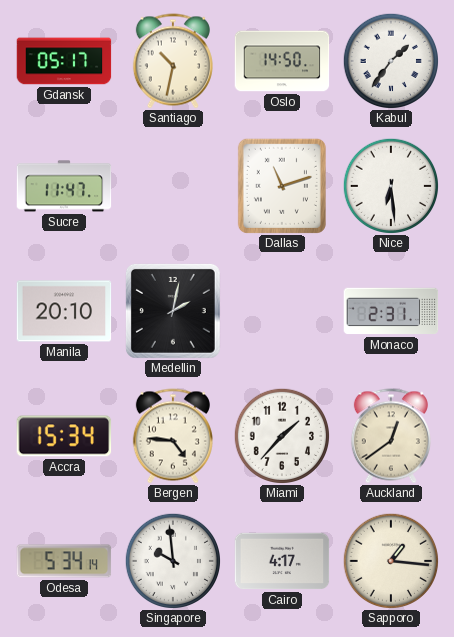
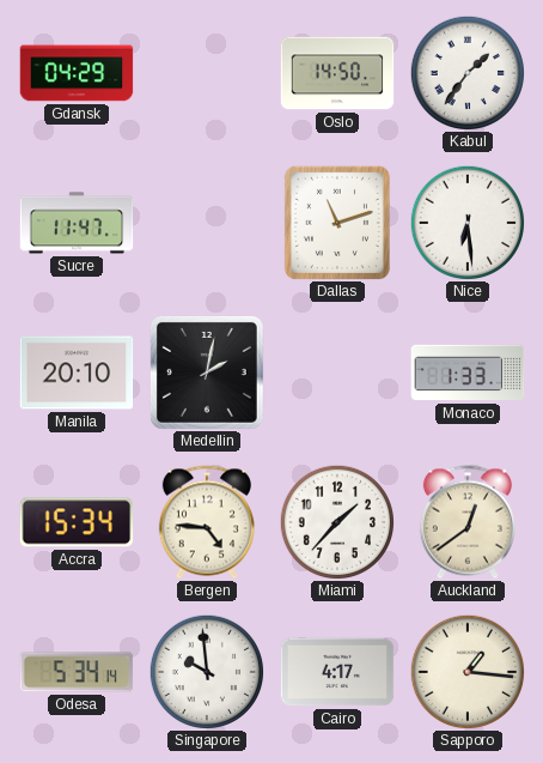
Gdansk: 05:17 -> 04:29 (77, 73)
Santiago: 10:32 -> none (173, 61)
Monaco: 2:31 -> 1:33 (468, 373)
